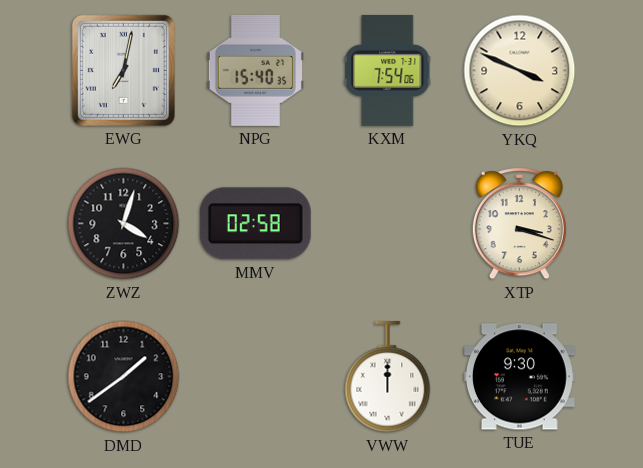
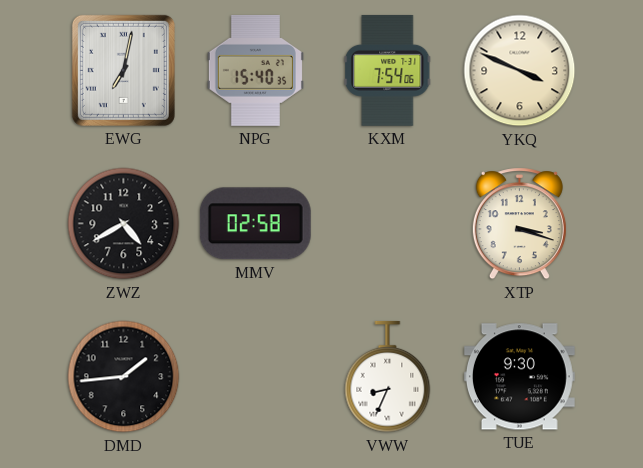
ZWZ: 4:03 -> 4:40 (124, 224)
DMD: 1:39 -> 1:44 (124, 377)
VWW: 12:00 -> 8:34 (388, 377)
